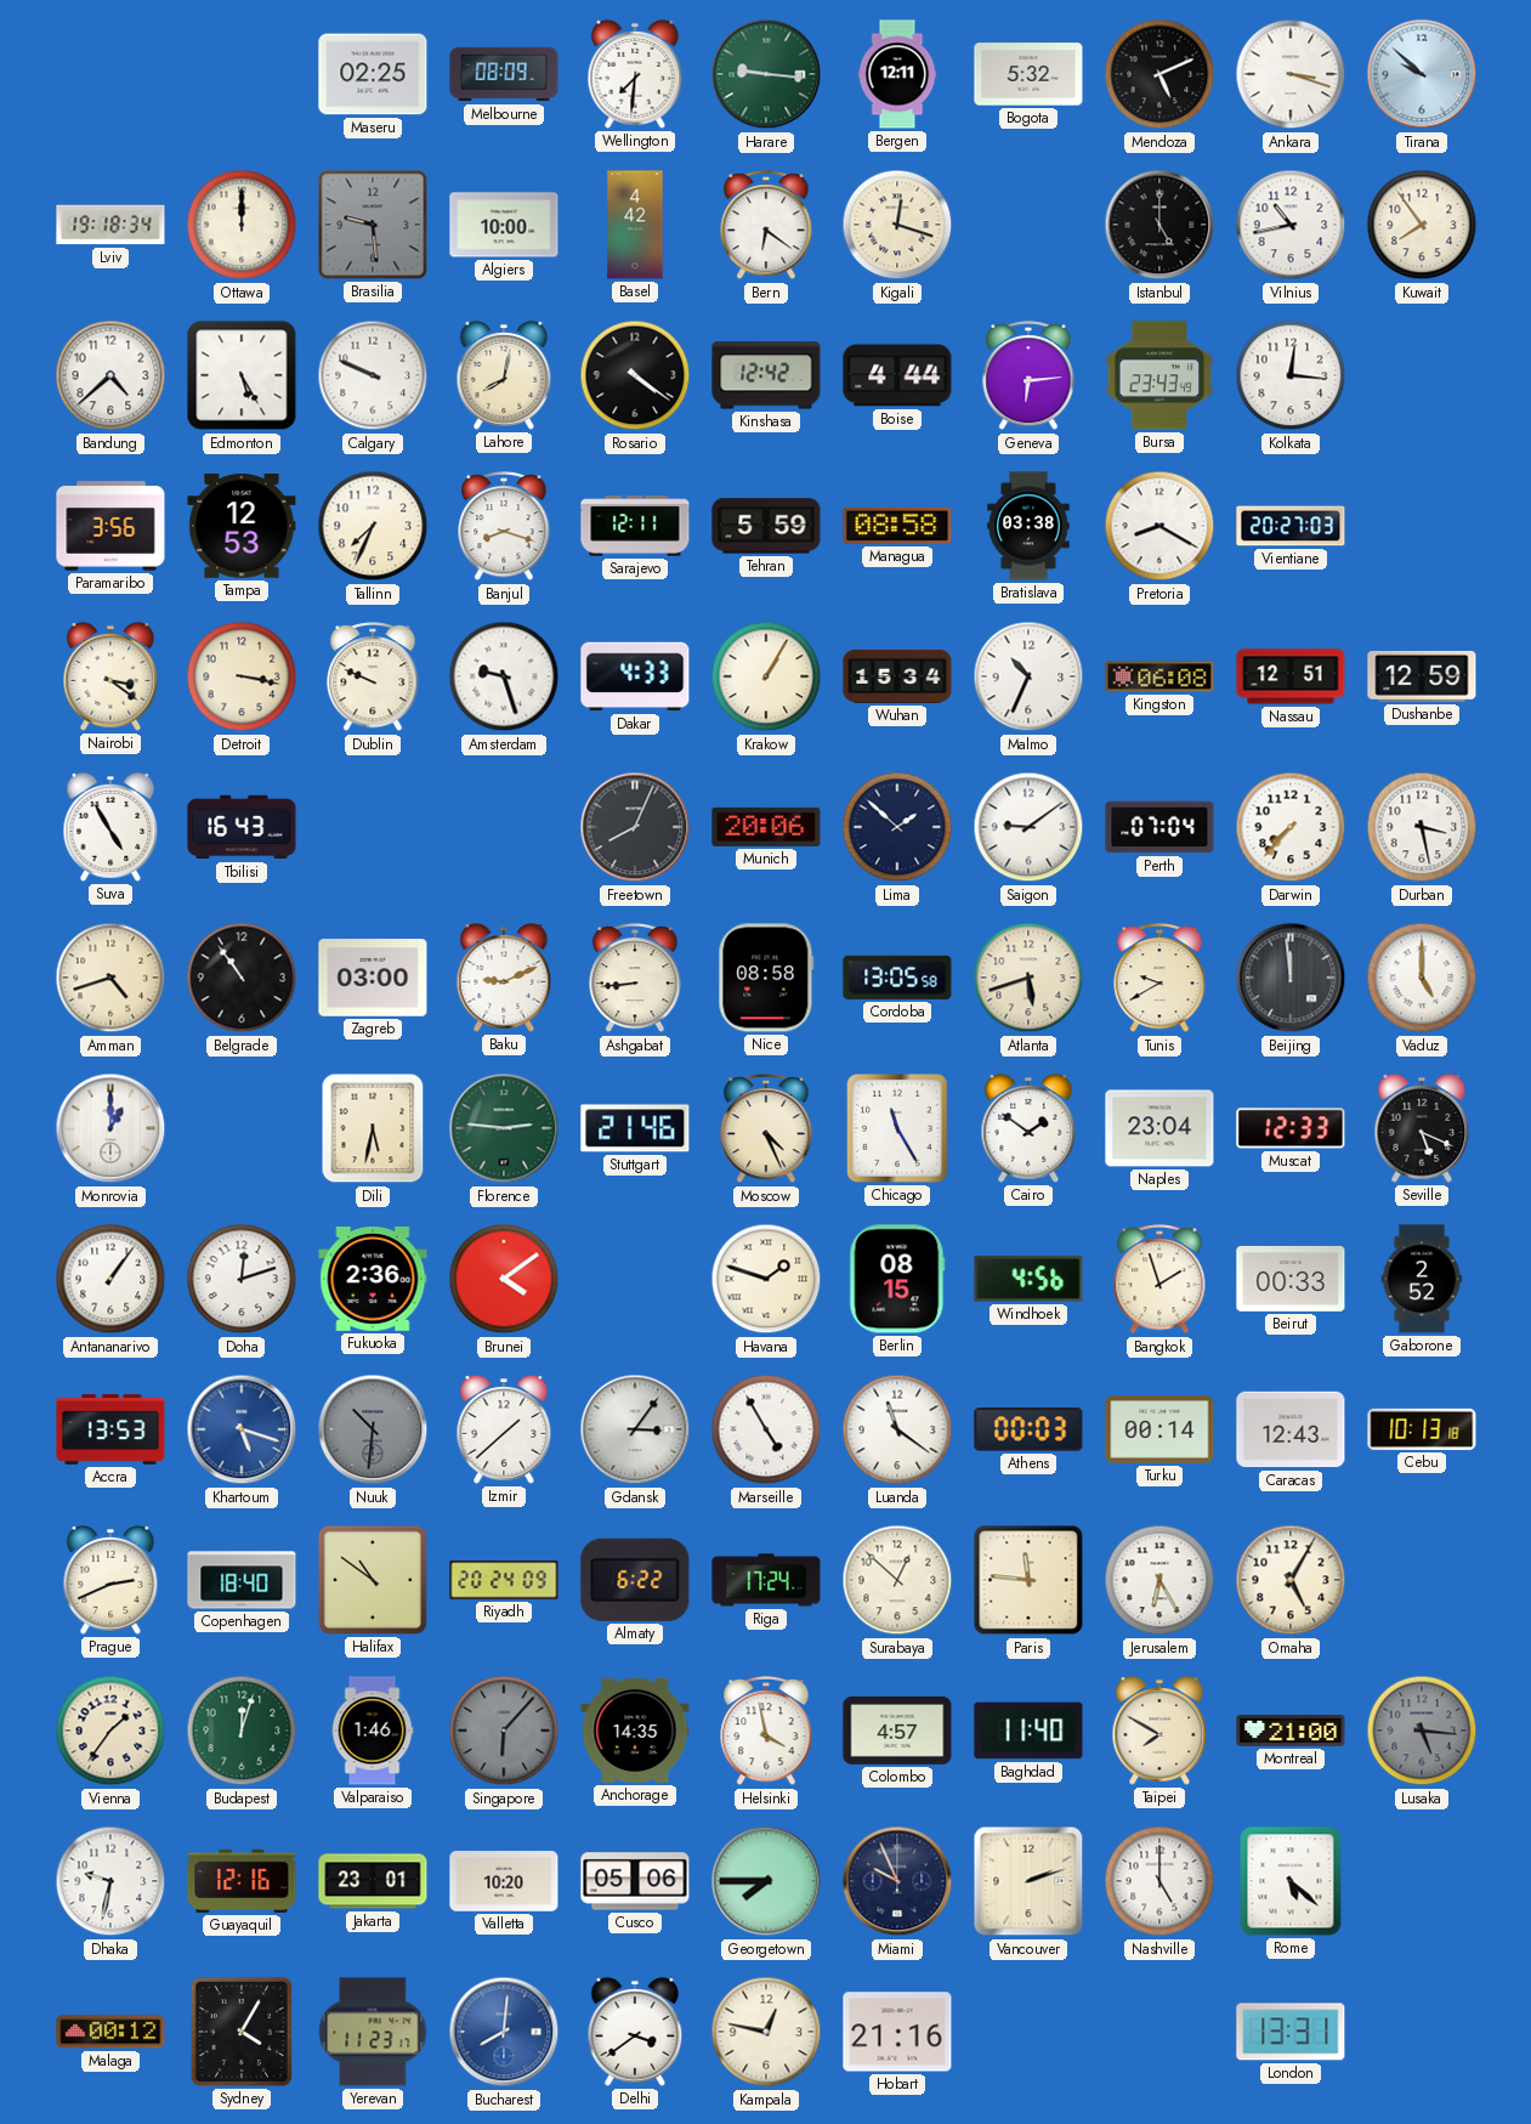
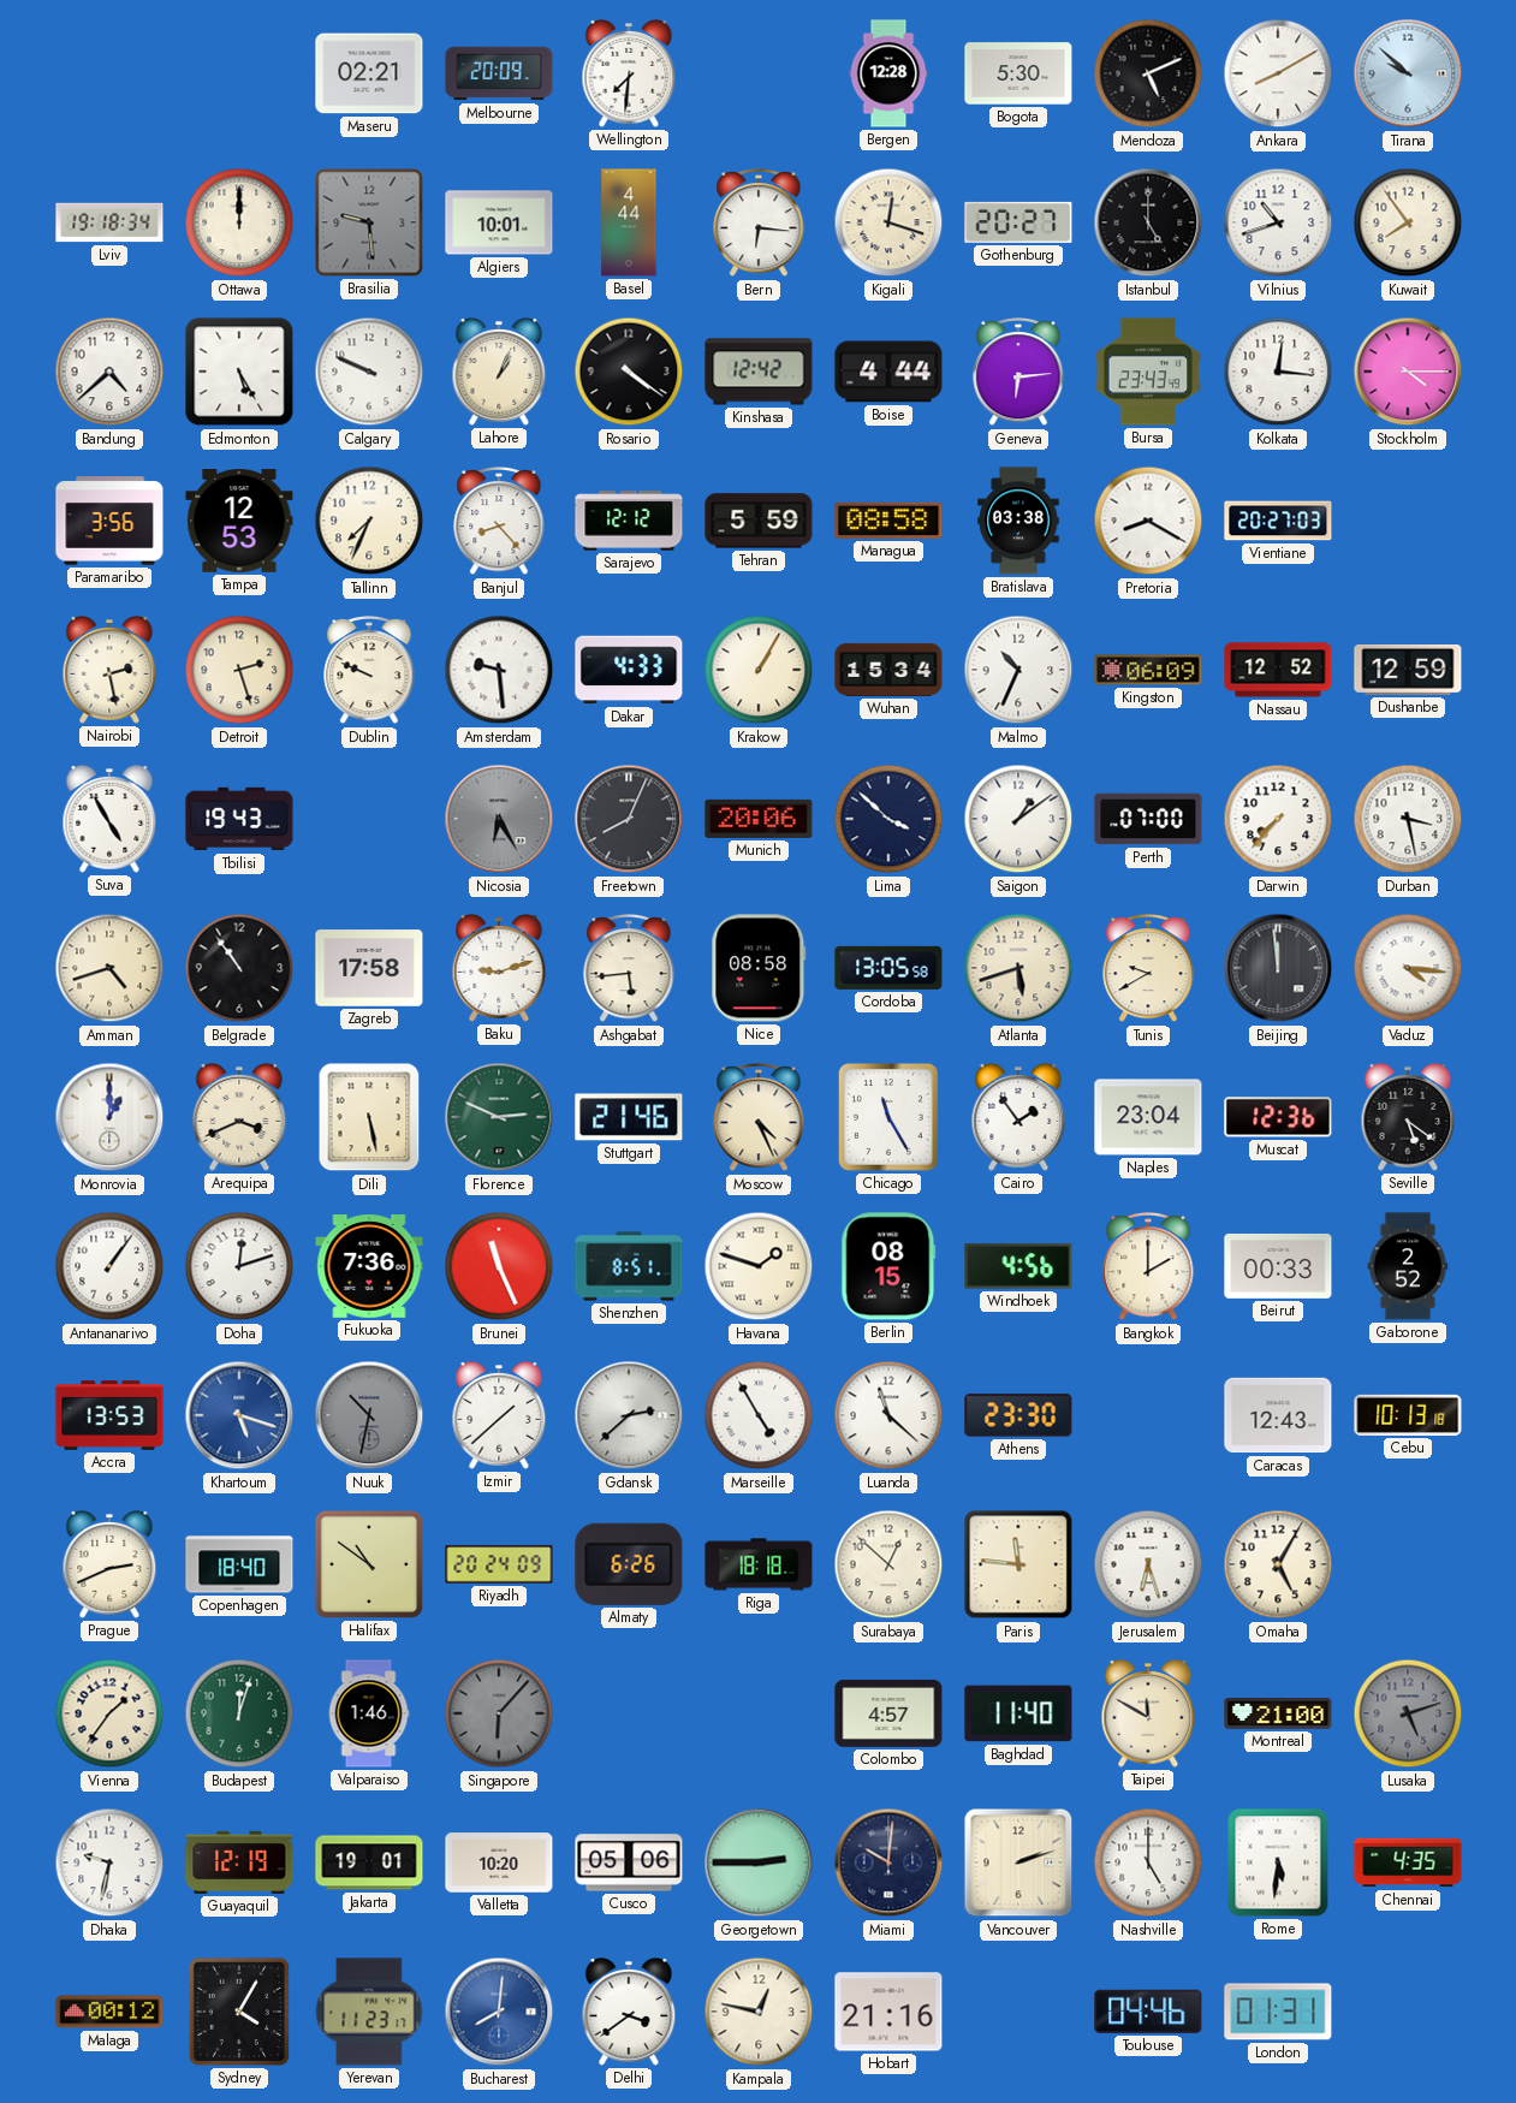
Maseru: 02:25 -> 02:21 (369, 73)
Melbourne: 08:09 -> 20:09 (499, 73)
Harare: 9:16 -> none (766, 74)
Bergen: 12:11 -> 12:28 (888, 73)
Bogota: 5:32 -> 5:30 (1018, 73)
Ankara: 3:18 -> 8:10 (1278, 73)
Algiers: 10:00 -> 10:01 (499, 222)
Basel: 4:42 -> 4:44 (629, 222)
Bern: 6:21 -> 6:16 (759, 224)
Gothenburg: none -> 20:27 (1018, 222)
Vilnius: 10:43 -> 10:42 (1278, 222)
Lahore: 8:02 -> 1:04 (499, 372)
Stockholm: none -> 4:15 (1408, 372)
Banjul: 8:18 -> 8:23 (499, 522)
Sarajevo: 12:11 -> 12:12 (629, 521)
Nairobi: 3:21 -> 2:28 (109, 670)
Detroit: 3:17 -> 2:27 (239, 670)
Amsterdam: 9:27 -> 9:29 (499, 670)
Kingston: 06:08 -> 06:09 (1148, 670)
Nassau: 12:51 -> 12:52 (1278, 670)
Tbilisi: 16:43 -> 19:43 (239, 819)
Nicosia: none -> 6:25 (499, 819)
Lima: 1:52 -> 3:52 (888, 819)
Saigon: 9:09 -> 1:09 (1018, 819)
Perth: 07:04 -> 07:00 (1148, 819)
Zagreb: 03:00 -> 17:58 (369, 968)
Baku: 9:11 -> 9:12 (499, 968)
Ashgabat: 8:44 -> 5:44 (629, 969)
Vaduz: 5:00 -> 4:16 (1408, 968)
Arequipa: none -> 3:41 (239, 1117)
Dili: 5:32 -> 5:28 (369, 1117)
Florence: 2:46 -> 2:49 (499, 1117)
Cairo: 1:51 -> 1:54 (1018, 1117)
Muscat: 12:33 -> 12:36 (1278, 1117)
Seville: 5:19 -> 5:21 (1408, 1117)
Fukuoka: 2:36 -> 7:36 (369, 1267)
Brunei: 4:09 -> 11:26 (499, 1266)
Shenzhen: none -> 8:51 (629, 1266)
Bangkok: 1:57 -> 2:00 (1148, 1267)
Nuuk: 10:31 -> 10:32 (369, 1415)
Gdansk: 3:06 -> 2:38 (629, 1415)
Luanda: 11:21 -> 11:22 (888, 1415)
Athens: 00:03 -> 23:30 (1018, 1415)
Turku: 00:14 -> none (1159, 1429)
Almaty: 6:22 -> 6:26 (629, 1564)
Riga: 17:24 -> 18:18 (759, 1564)
Jerusalem: 6:25 -> 6:27 (1148, 1564)
Anchorage: 14:35 -> none (635, 1731)
Helsinki: 3:58 -> none (766, 1732)
Taipei: 7:50 -> 11:50 (1148, 1713)
Lusaka: 5:16 -> 5:12 (1408, 1713)
Guayaquil: 12:16 -> 12:19 (239, 1863)
Jakarta: 23:01 -> 19:01 (369, 1863)
Georgetown: 7:45 -> 2:45 (759, 1863)
Miami: 9:56 -> 10:01 (888, 1863)
Rome: 5:22 -> 5:31 (1278, 1863)
Chennai: none -> 4:35 (1408, 1863)
Toulouse: none -> 04:46 (1148, 2012)
London: 13:31 -> 01:31 (1278, 2012)
